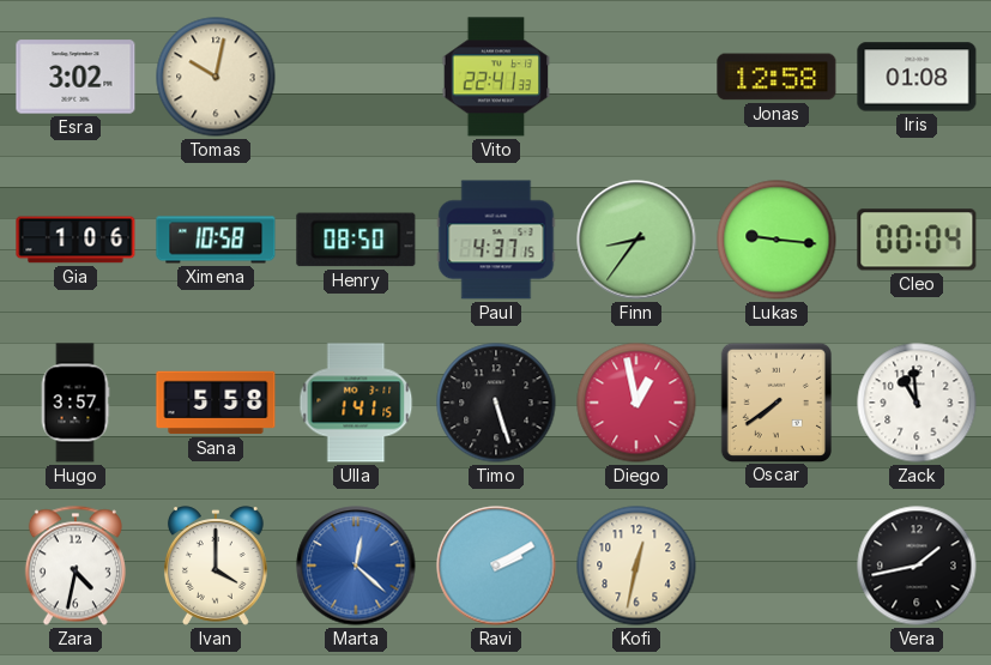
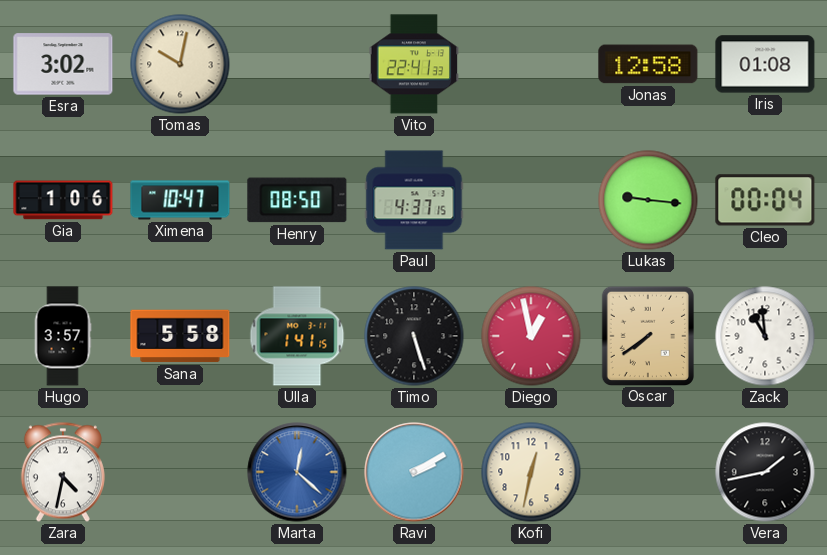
Ximena: 10:58 -> 10:47 (180, 200)
Finn: 8:36 -> none (636, 240)
Ivan: 4:00 -> none (216, 566)
